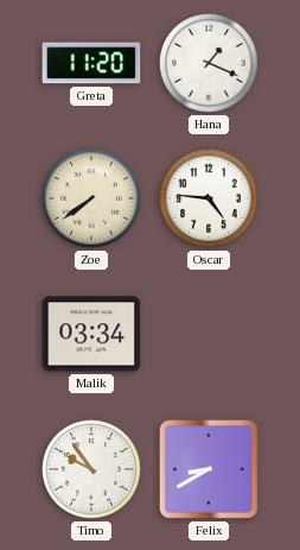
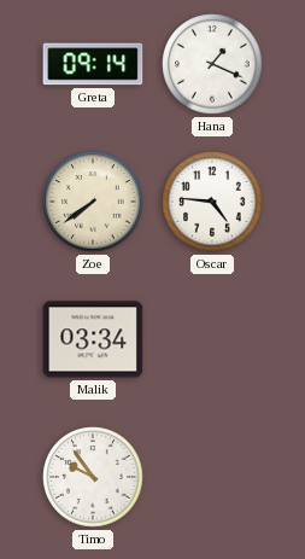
Greta: 11:20 -> 09:14 (93, 64)
Felix: 8:40 -> none (209, 469)
